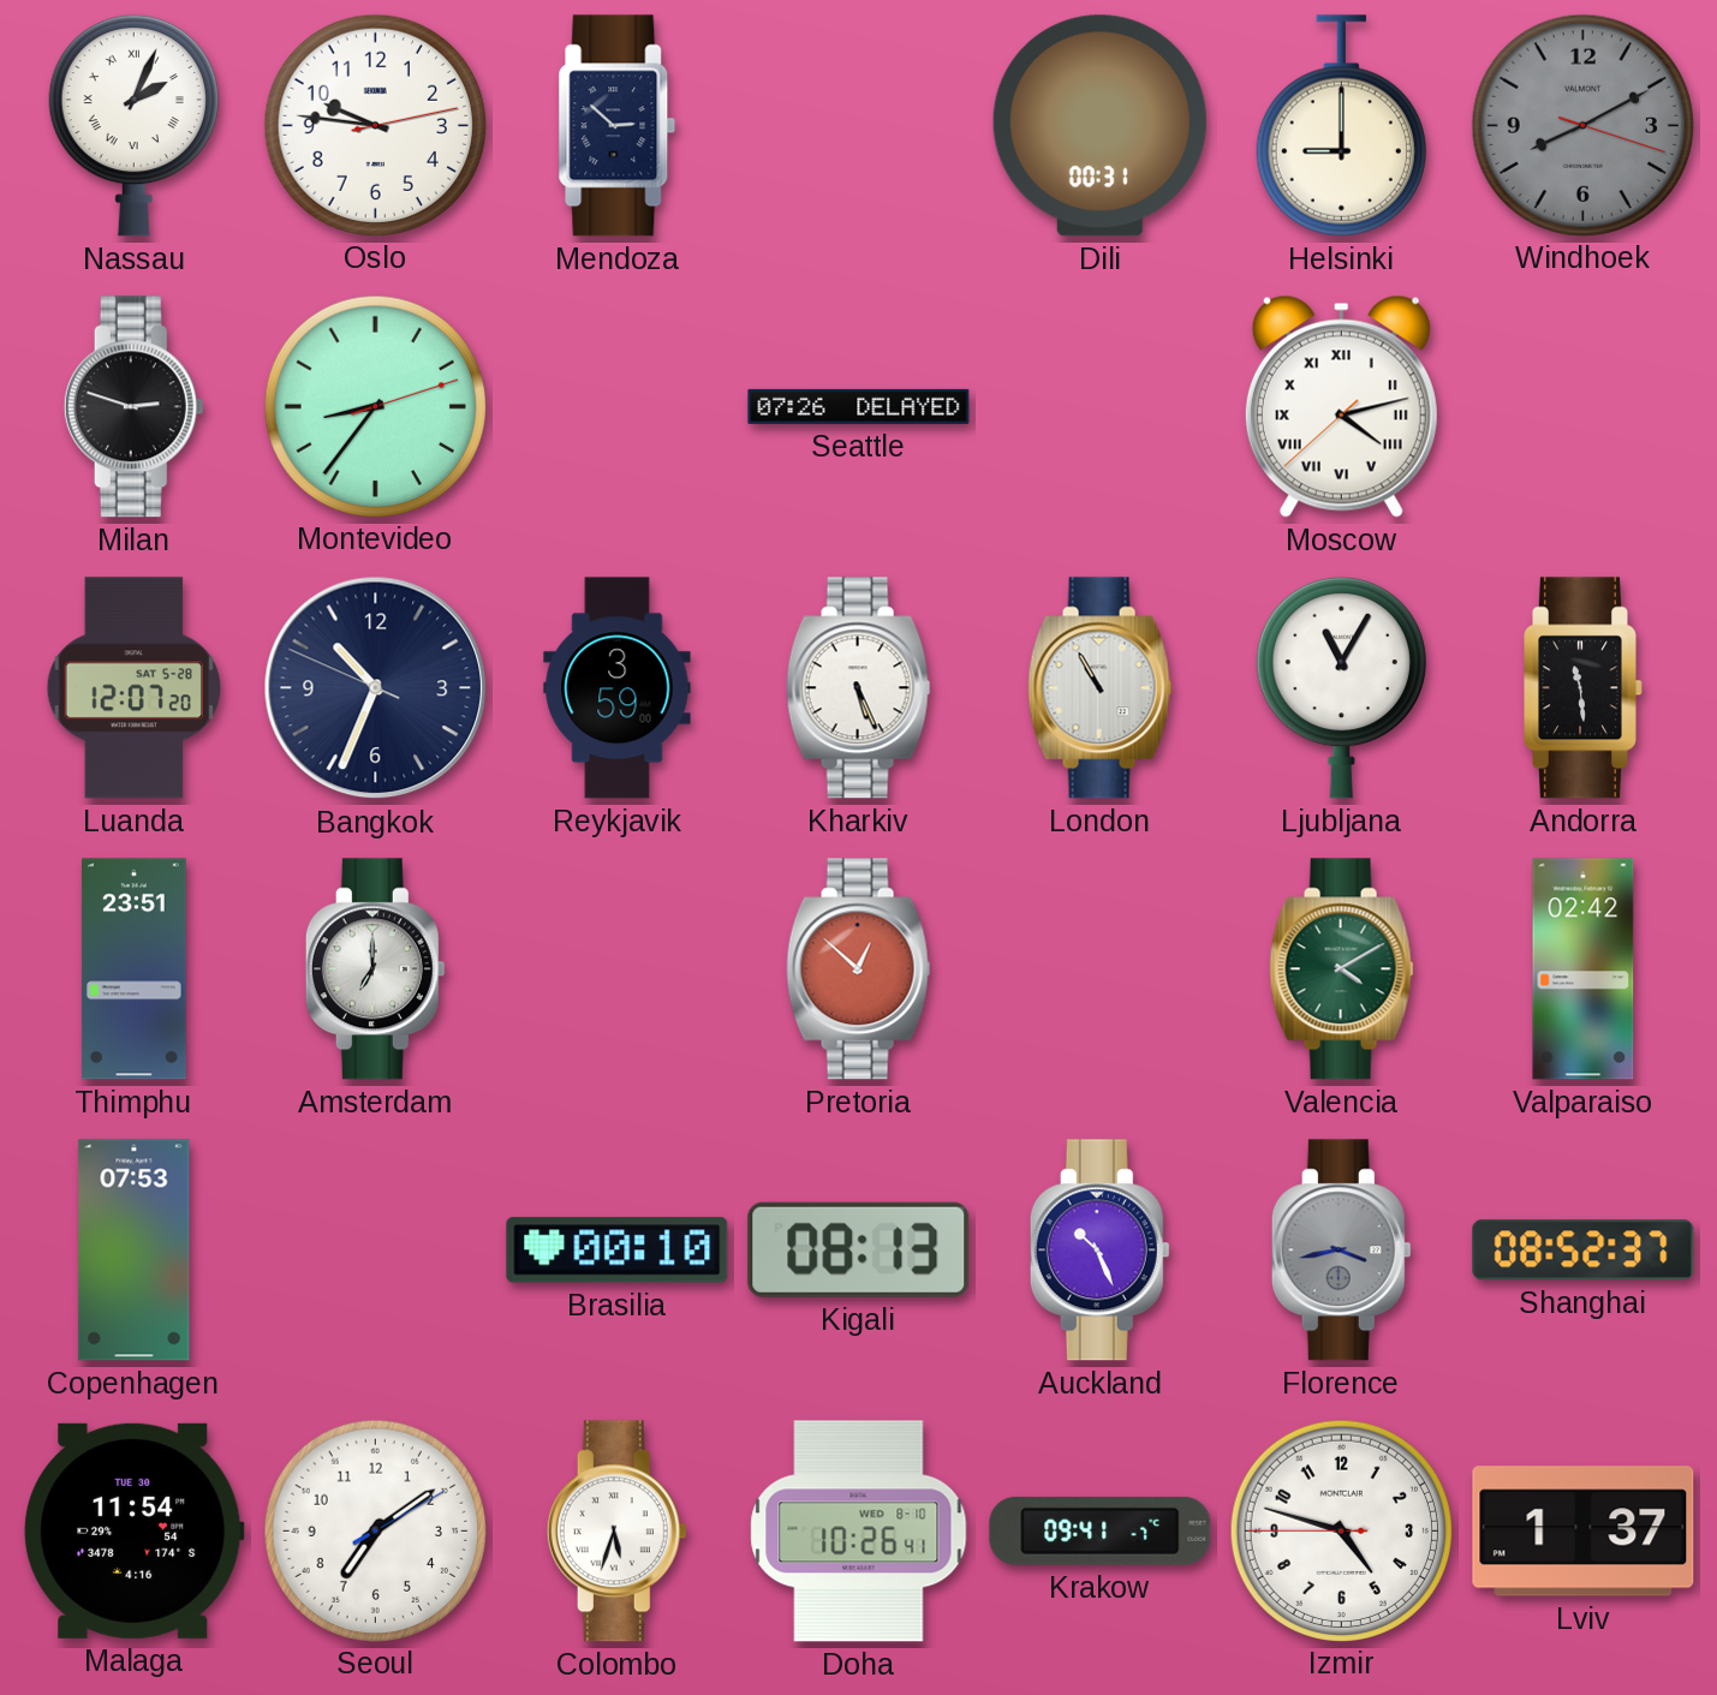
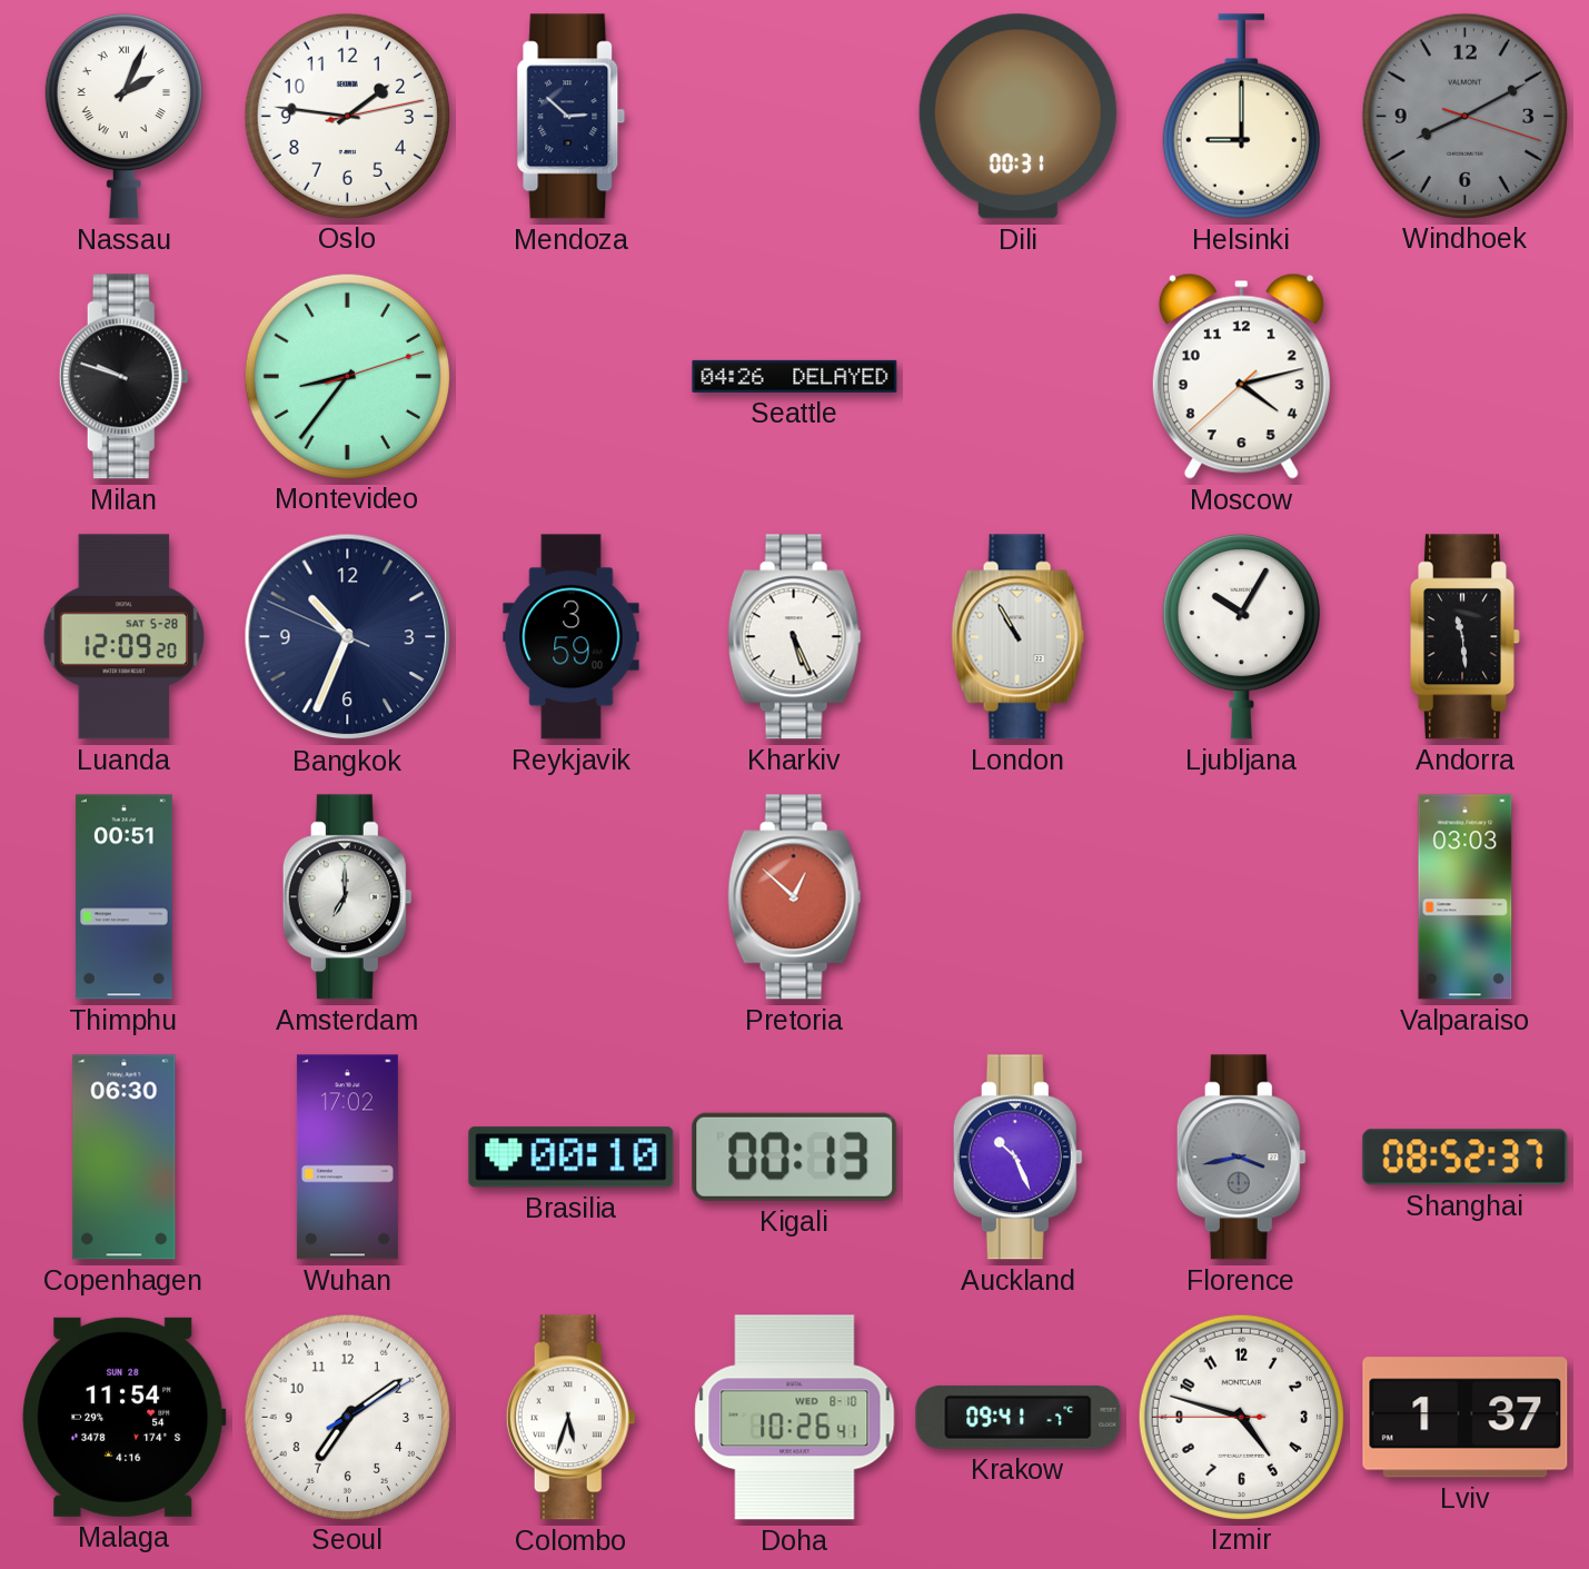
Oslo: 9:46 -> 1:46 (347, 116)
Milan: 2:48 -> 9:48 (123, 377)
Seattle: 07:26 -> 04:26 (795, 376)
Moscow numerals: Roman -> Arabic (1241, 376)
Luanda: 12:07 -> 12:09 (123, 637)
Ljubljana: 11:05 -> 10:05 (1241, 636)
Thimphu: 23:51 -> 00:51 (123, 897)
Valencia: 4:10 -> none (1342, 969)
Valparaiso: 02:42 -> 03:03 (1466, 897)
Copenhagen: 07:53 -> 06:30 (125, 1158)
Wuhan: none -> 17:02 (347, 1158)
Kigali: 08:13 -> 00:13 (795, 1156)
Malaga date: TUE 30 -> SUN 28 (125, 1417)
